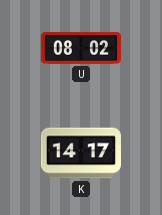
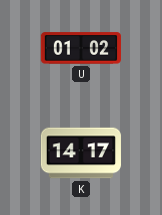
U: 08:02 -> 01:02 (80, 48)
